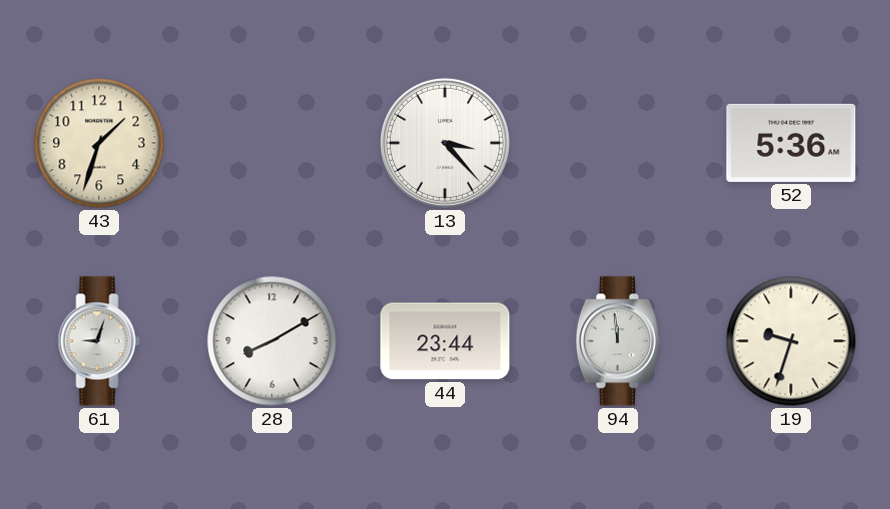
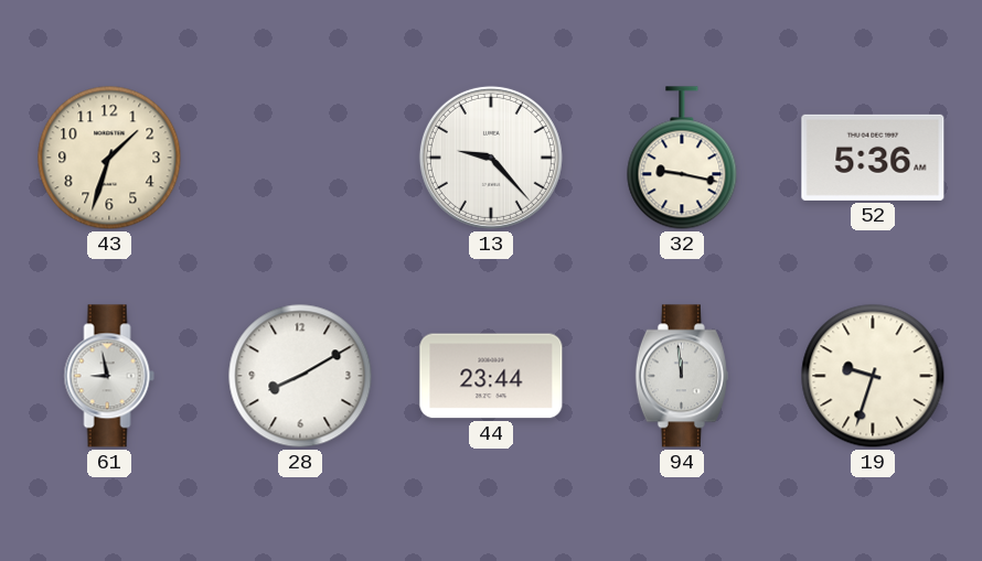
13: 3:23 -> 9:23 (491, 158)
32: none -> 9:17 (682, 158)
61: 9:03 -> 8:58 (109, 376)
